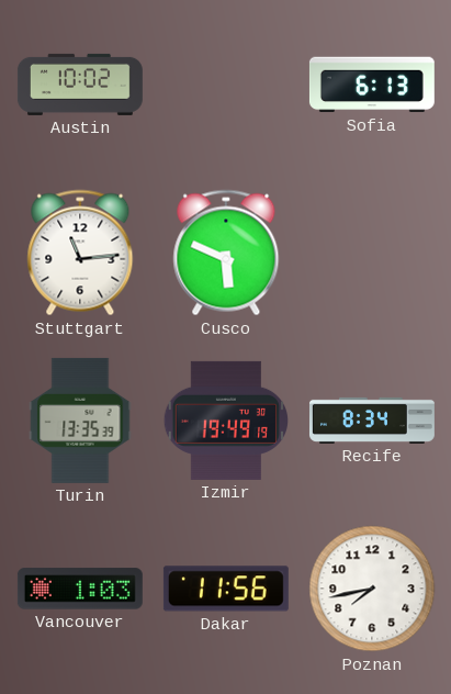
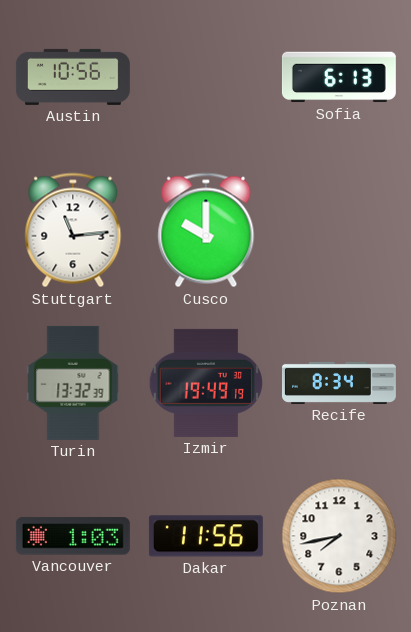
Austin: 10:02 -> 10:56 (73, 77)
Cusco: 5:49 -> 10:00 (206, 230)
Turin: 13:35 -> 13:32 (73, 383)
